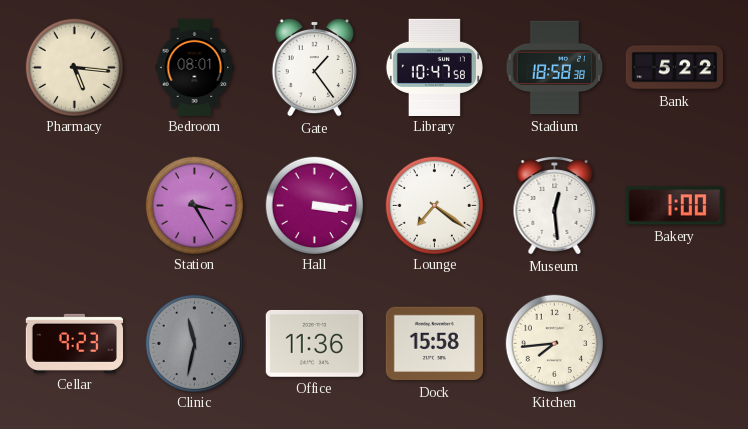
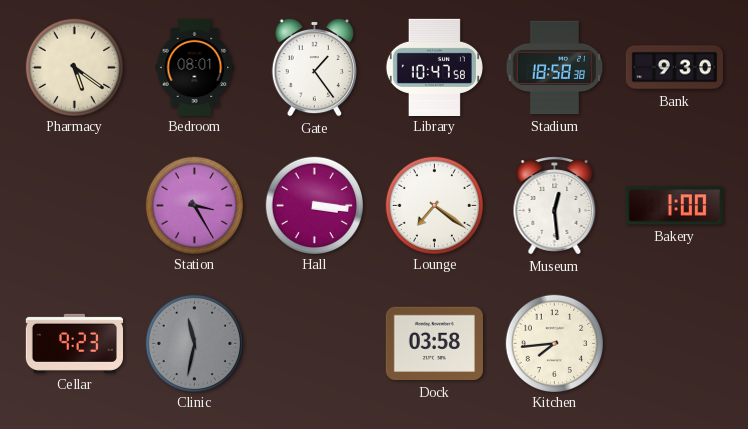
Pharmacy: 5:16 -> 5:21 (74, 67)
Bank: 5:22 -> 9:30 (674, 68)
Office: 11:36 -> none (314, 343)
Dock: 15:58 -> 03:58 (434, 344)
